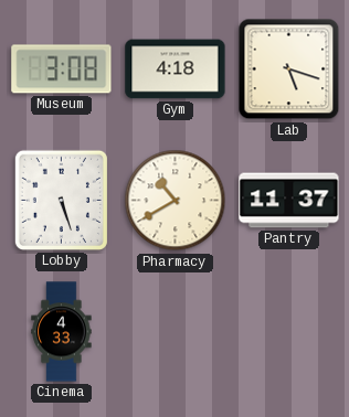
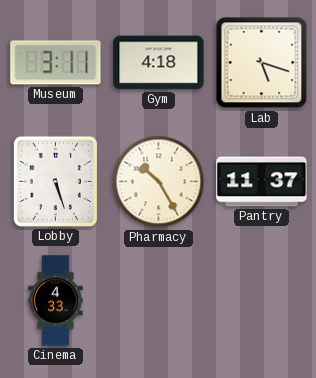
Museum: 3:08 -> 3:11 (56, 63)
Pharmacy: 10:40 -> 10:25 (159, 182)
